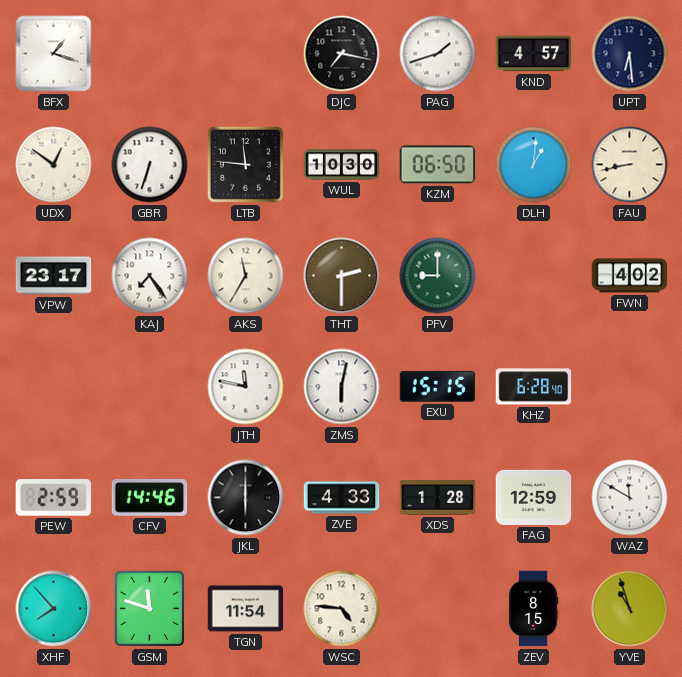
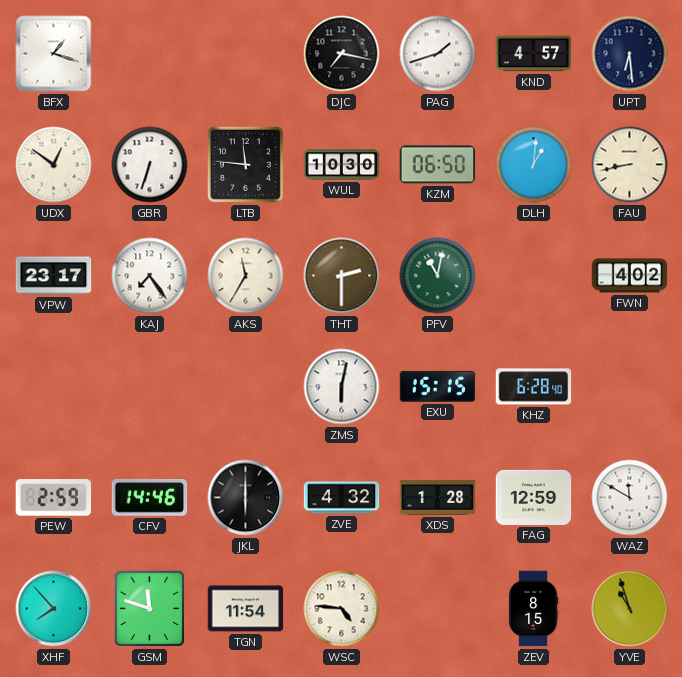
PFV: 9:00 -> 11:02 (438, 276)
JTH: 11:47 -> none (246, 387)
ZVE: 4:33 -> 4:32 (342, 498)
